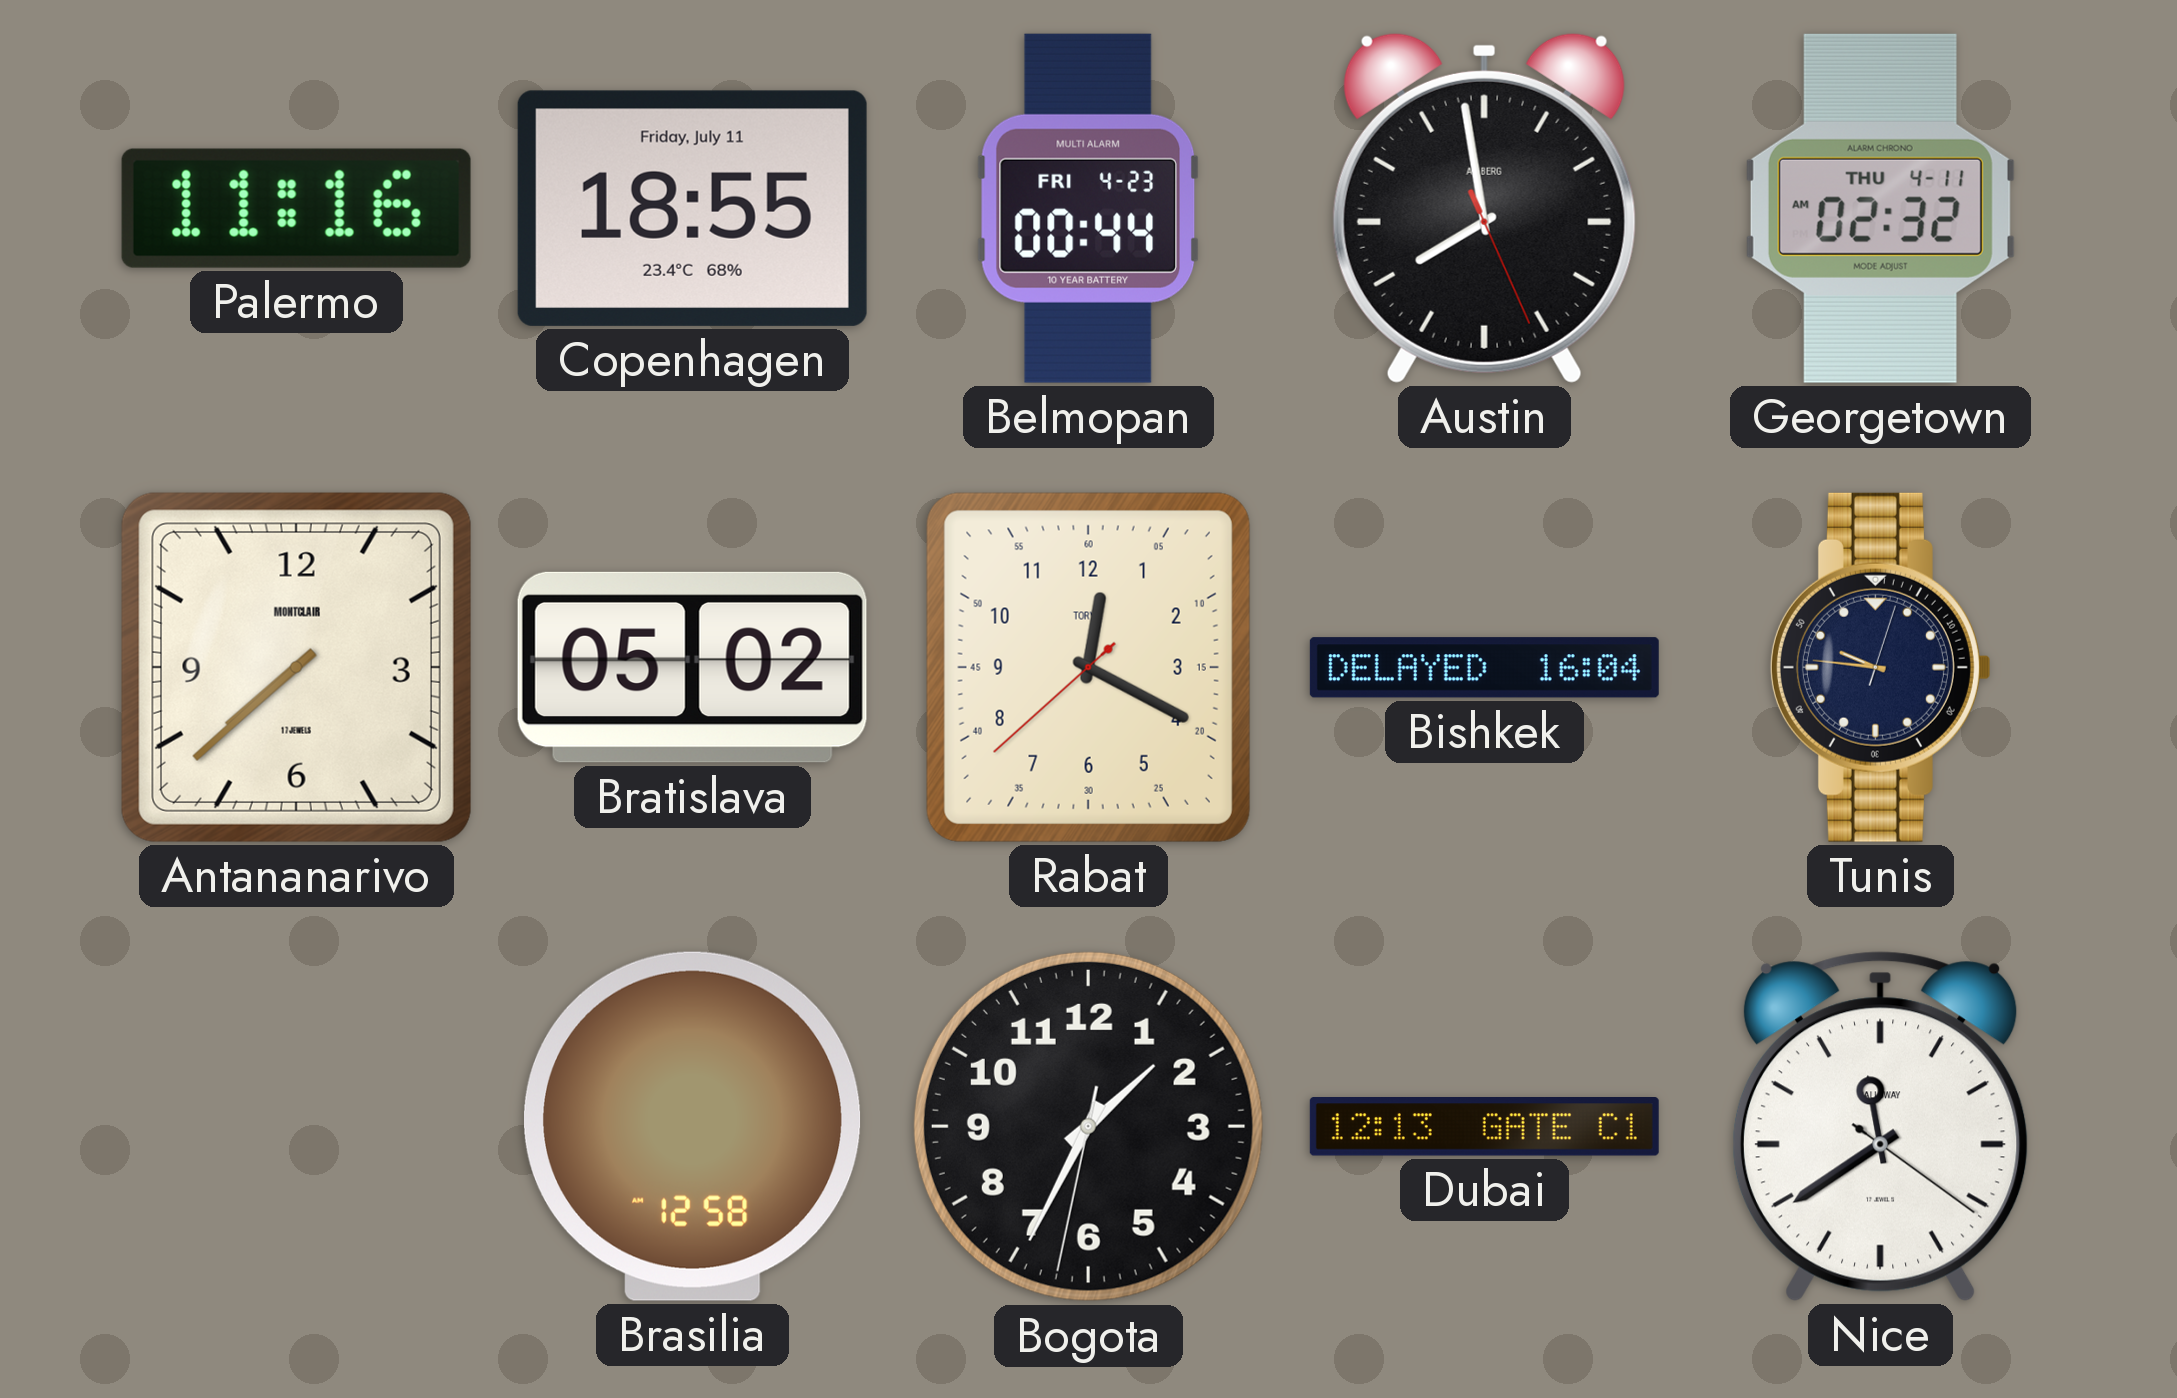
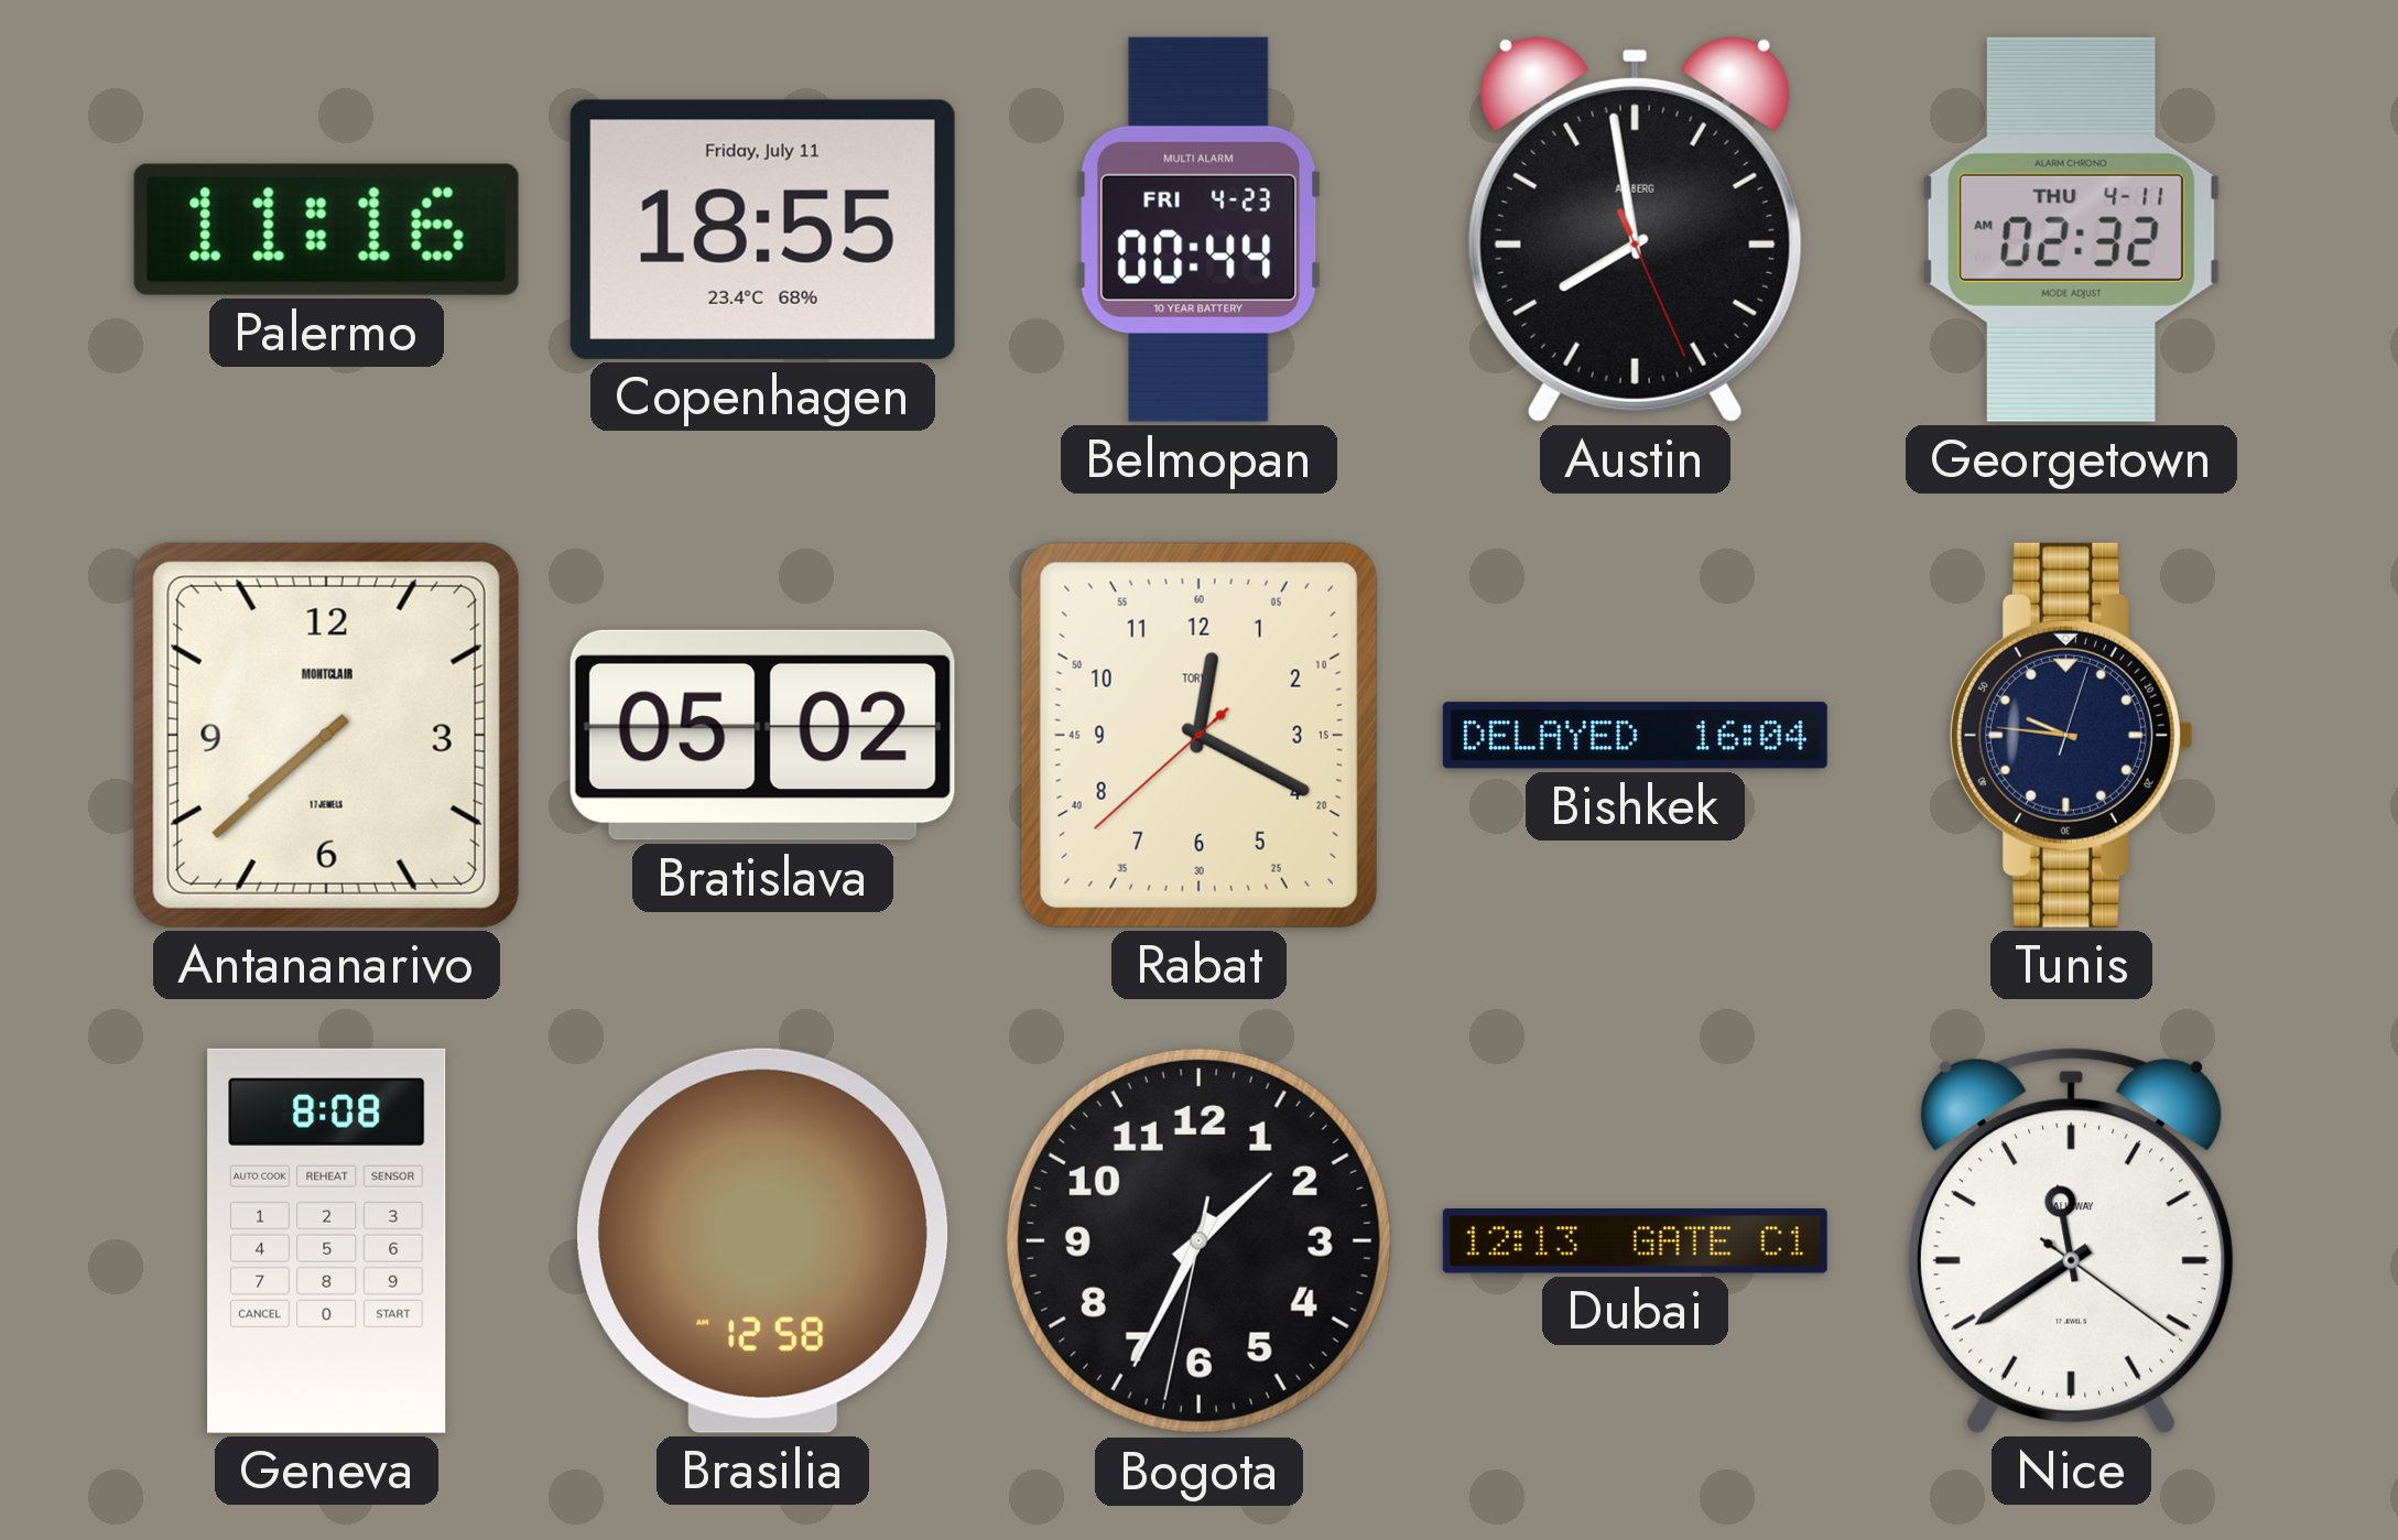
Geneva: none -> 8:08 (327, 1240)
